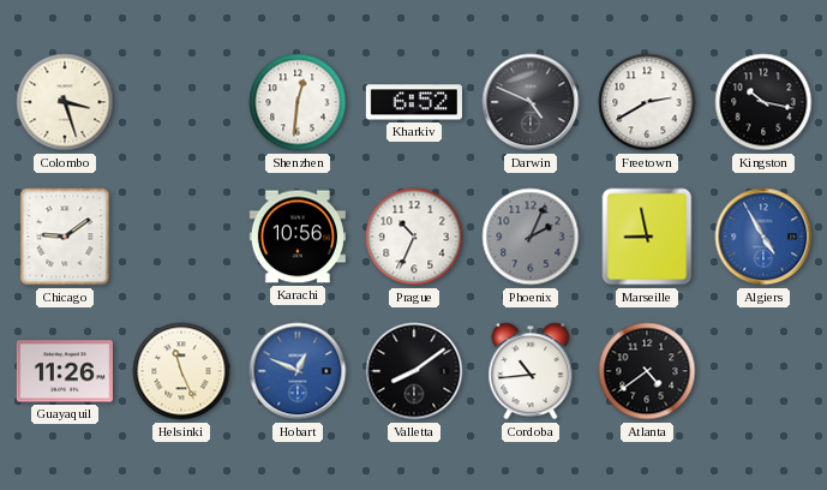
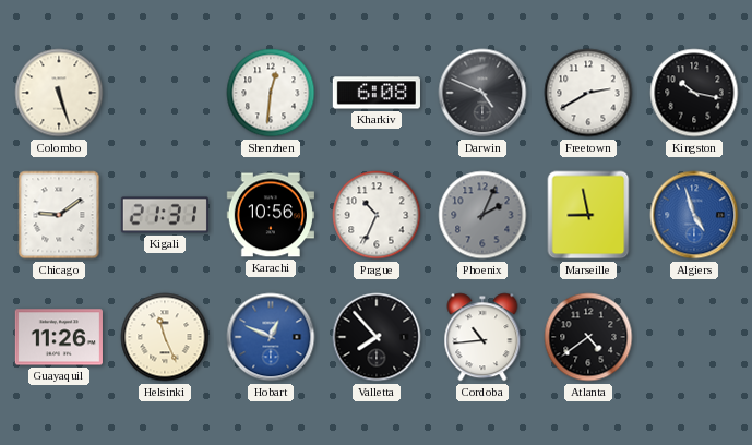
Colombo: 3:27 -> 5:27 (59, 93)
Kharkiv: 6:52 -> 6:08 (377, 93)
Kigali: none -> 21:31 (165, 215)
Algiers: 4:55 -> 4:57 (694, 215)
Valletta: 8:09 -> 7:53 (377, 337)
